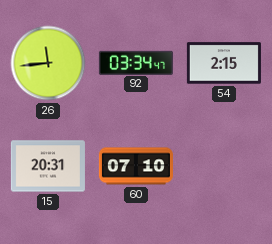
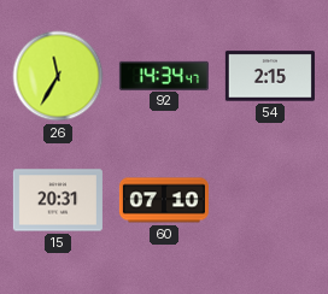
26: 11:44 -> 11:35 (58, 76)
92: 03:34 -> 14:34 (164, 75)
